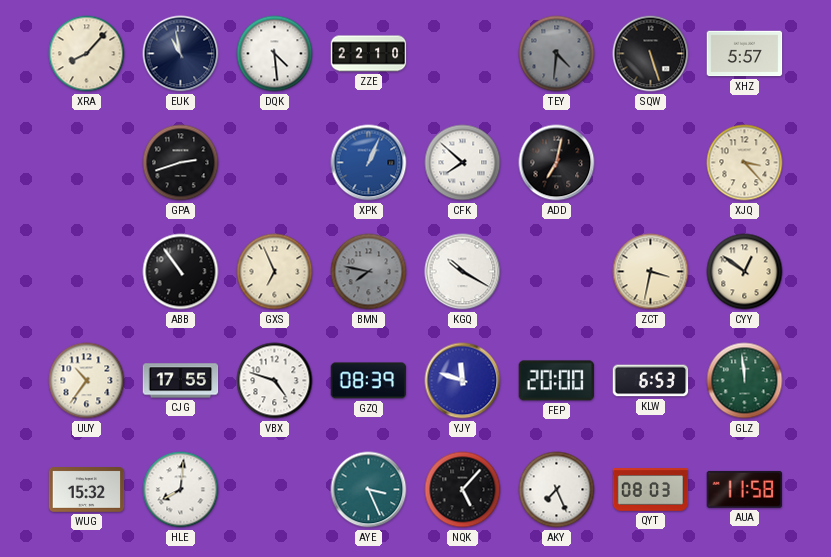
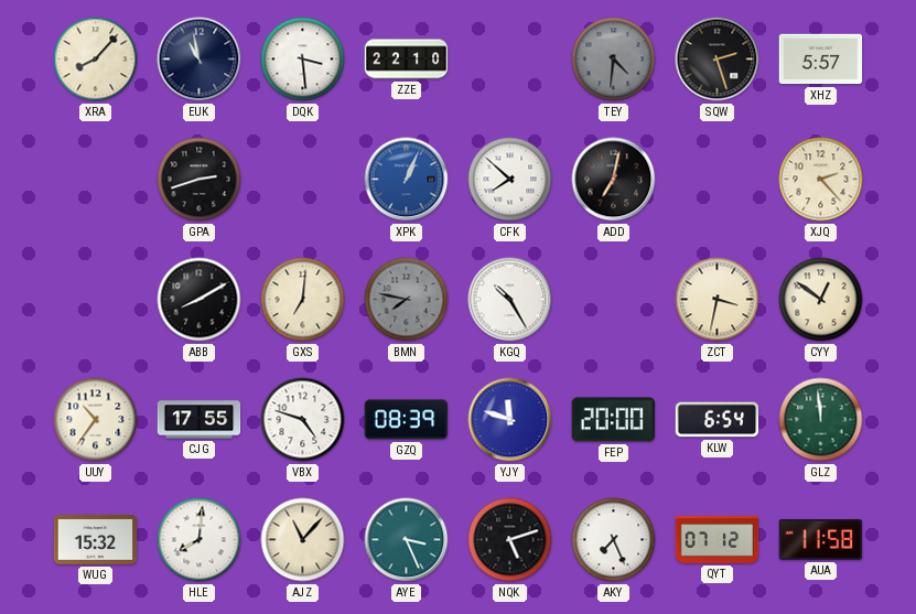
DQK: 4:29 -> 3:29 (303, 60)
SQW: 5:27 -> 2:27 (718, 60)
XJQ: 3:23 -> 2:23 (821, 180)
ABB: 10:54 -> 8:10 (200, 300)
GXS: 6:56 -> 7:01 (303, 300)
KGQ: 10:20 -> 10:25 (510, 300)
KLW: 6:53 -> 6:54 (718, 420)
AJZ: none -> 11:07 (303, 540)
NQK: 5:07 -> 5:12 (510, 540)
QYT: 08:03 -> 07:12 (718, 540)
